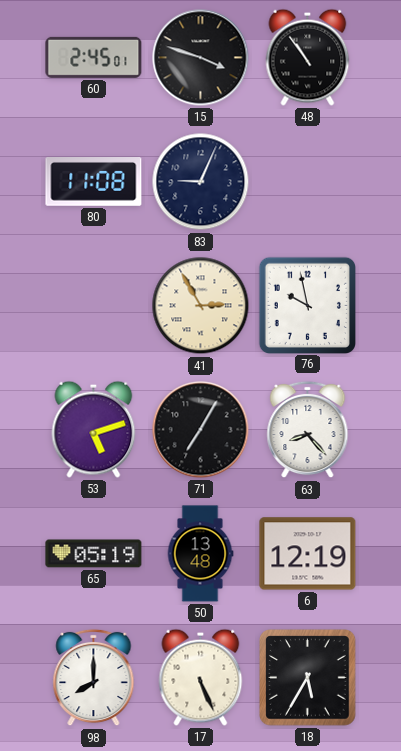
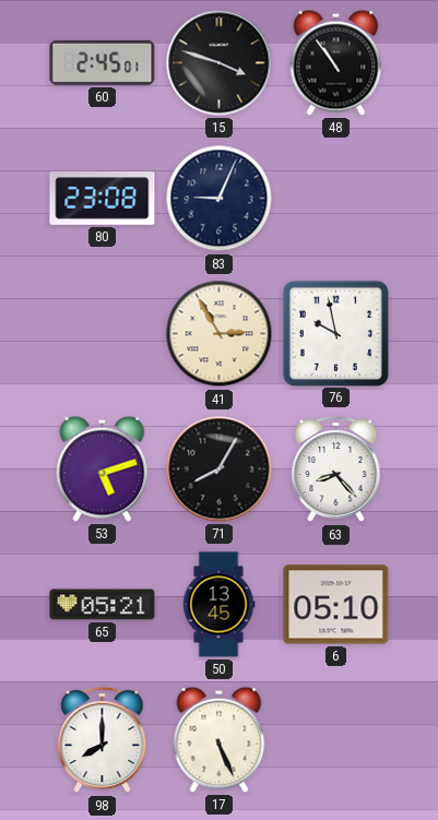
80: 11:08 -> 23:08 (103, 199)
71: 7:05 -> 8:05 (220, 470)
65: 05:19 -> 05:21 (103, 605)
50: 13:48 -> 13:45 (218, 605)
6: 12:19 -> 05:10 (336, 605)
18: 5:35 -> none (308, 678)
